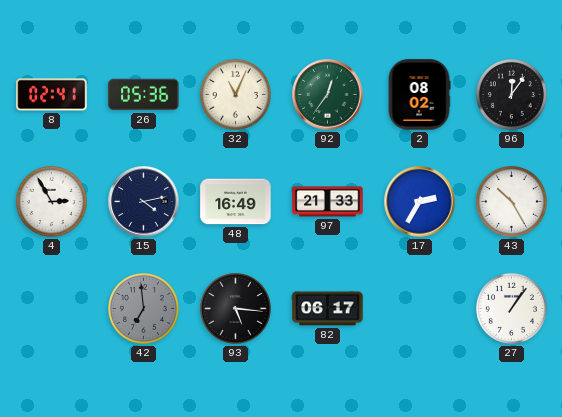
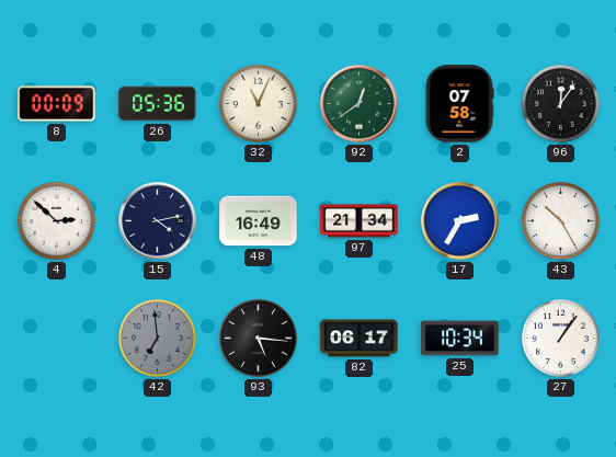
8: 02:41 -> 00:09 (57, 104)
92: 12:36 -> 12:39 (360, 104)
2: 08:02 -> 07:58 (459, 104)
4: 2:55 -> 2:52 (56, 220)
97: 21:33 -> 21:34 (360, 221)
25: none -> 10:34 (460, 339)
